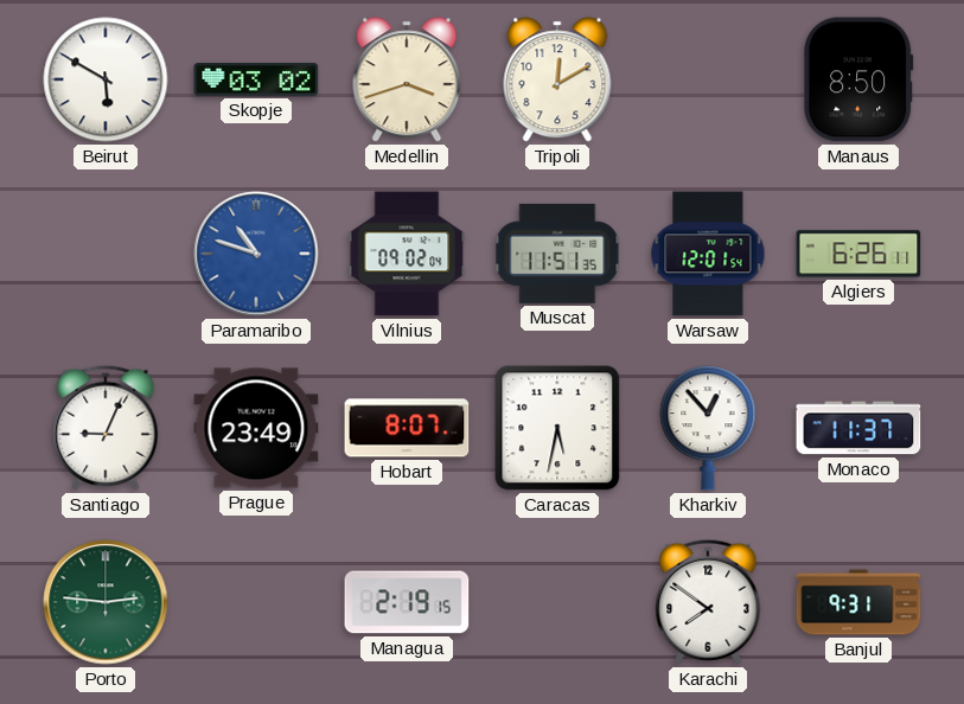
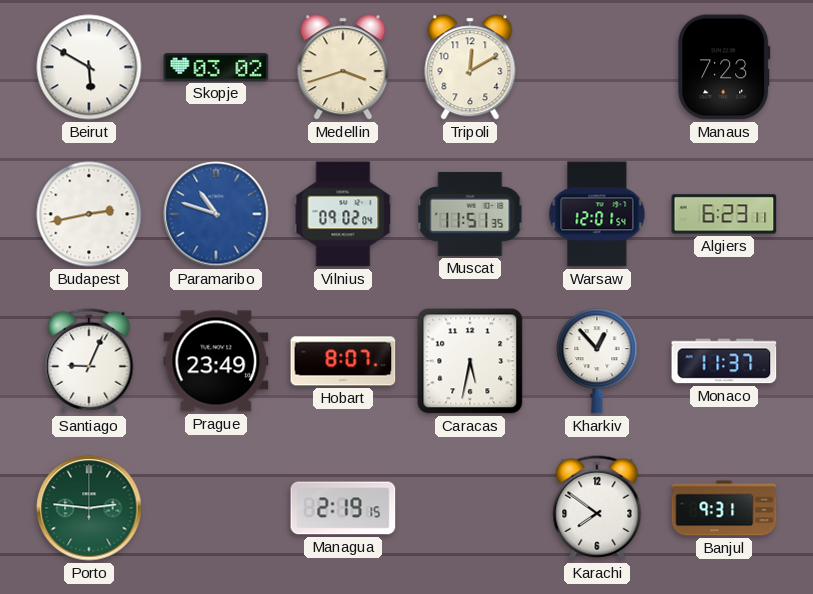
Manaus: 8:50 -> 7:23 (724, 67)
Budapest: none -> 2:43 (89, 214)
Algiers: 6:26 -> 6:23 (724, 214)
